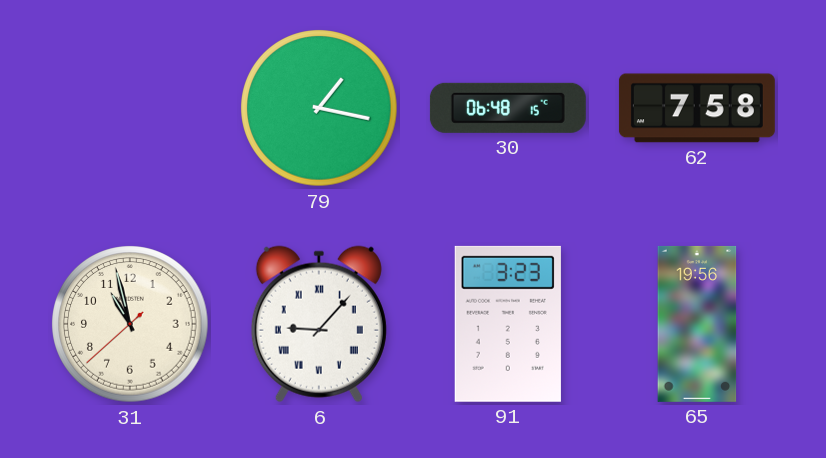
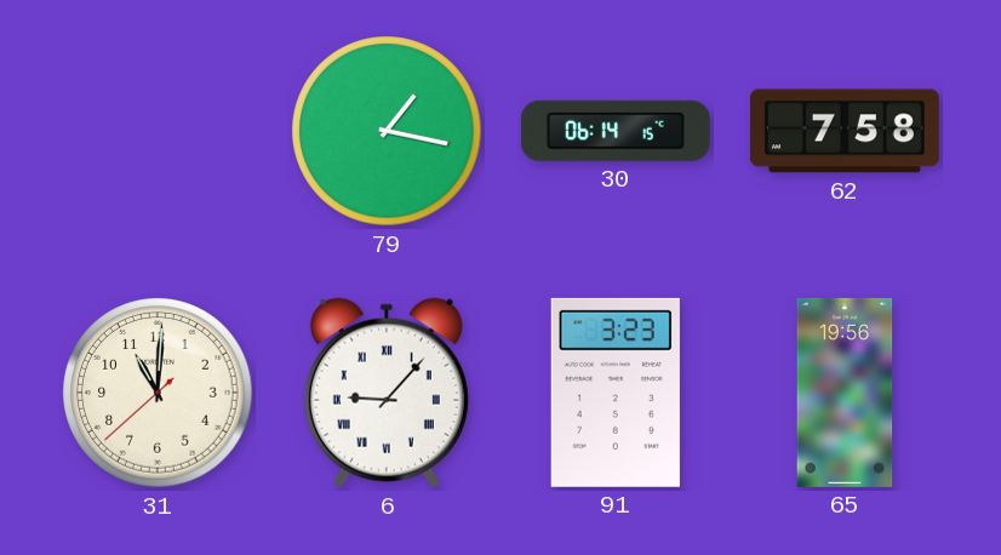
30: 06:48 -> 06:14 (616, 131)
31: 10:57 -> 11:00 (158, 393)
